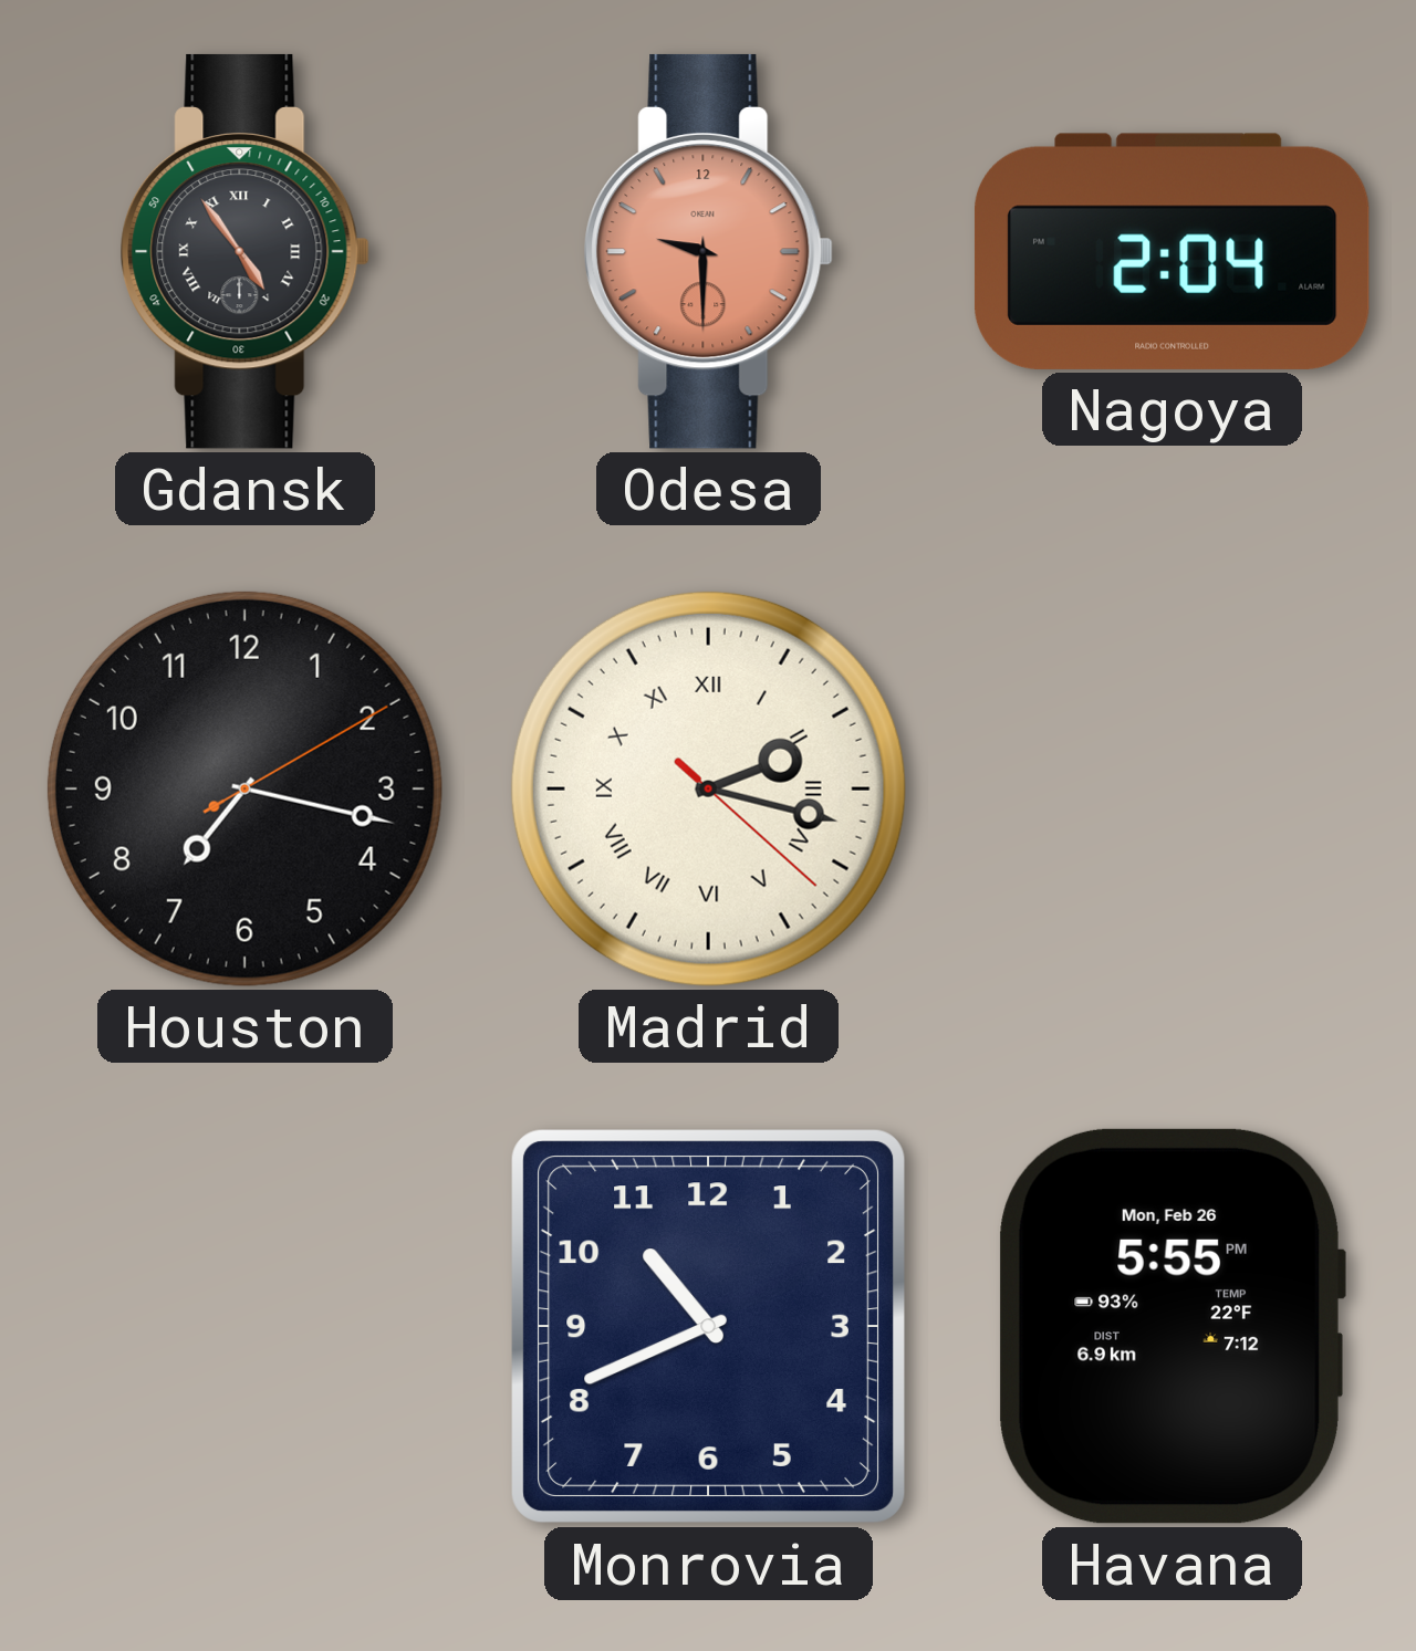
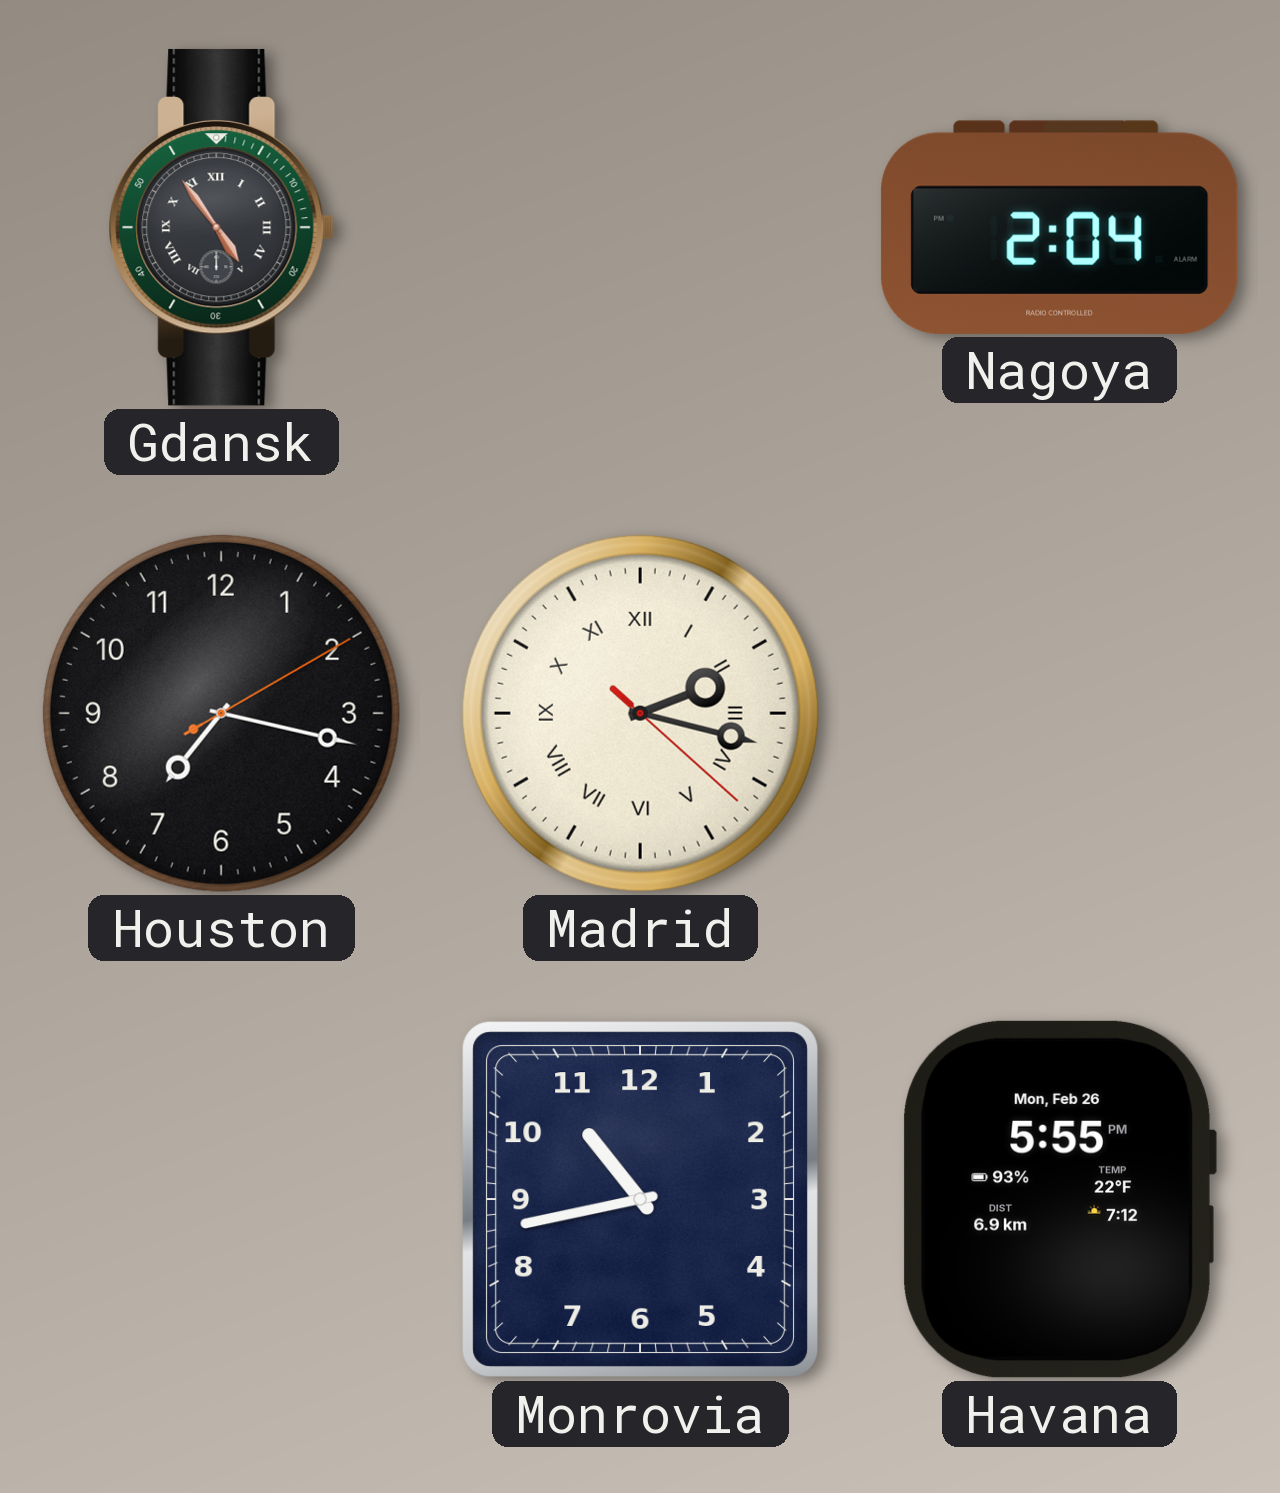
Odesa: 9:30 -> none (708, 251)
Monrovia: 10:41 -> 10:43 (640, 1199)
